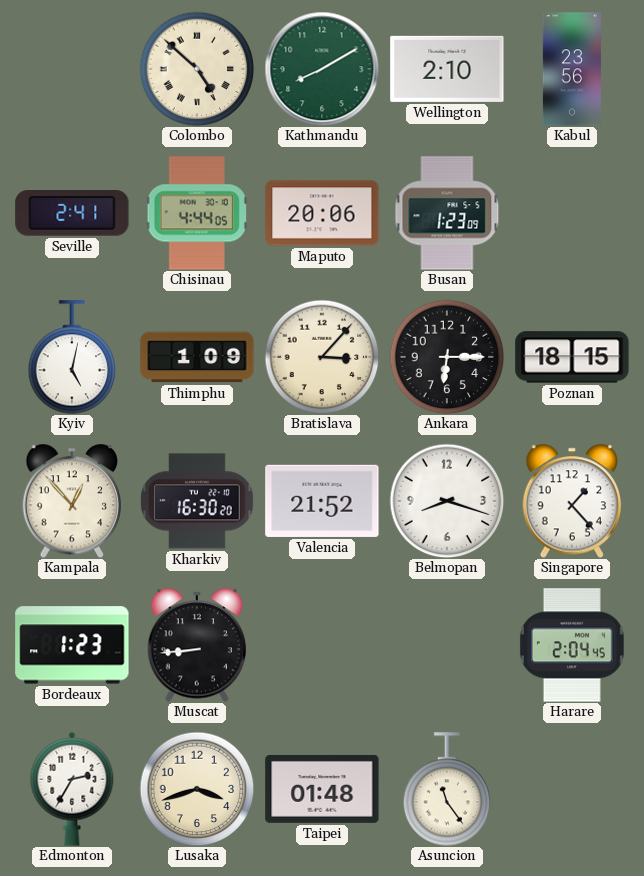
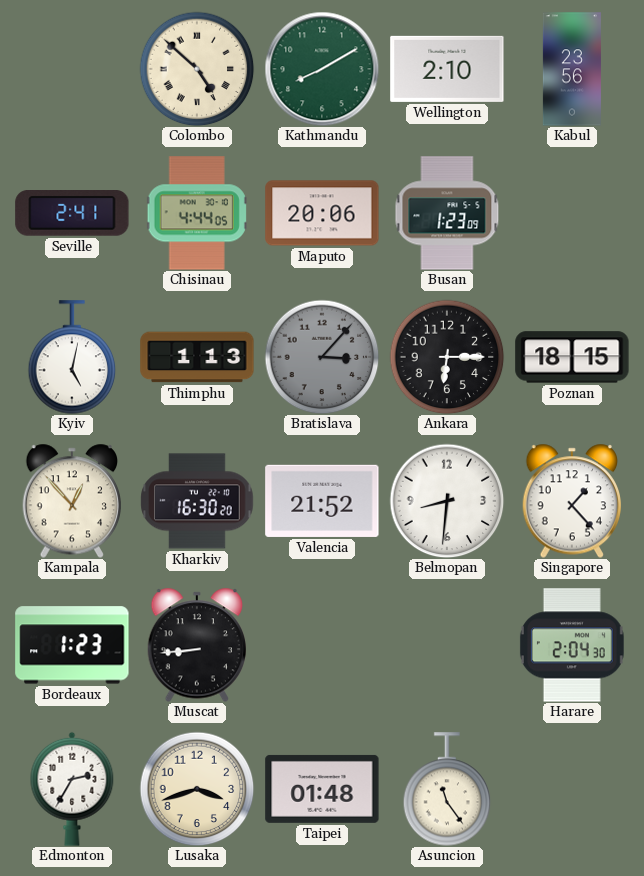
Thimphu: 1:09 -> 1:13 (197, 357)
Bratislava dial: cream -> grey (322, 357)
Belmopan: 8:18 -> 8:31 (447, 501)
Harare: 2:04:45 -> 2:04:30 (572, 645)
